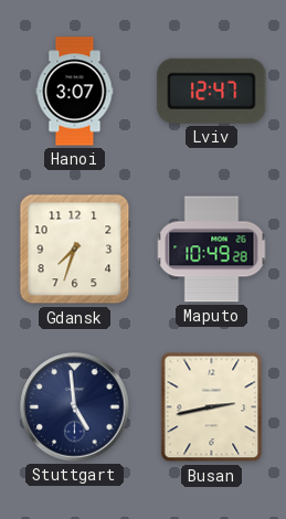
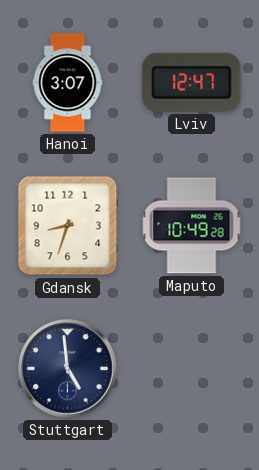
Gdansk: 7:33 -> 8:33 (68, 226)
Busan: 2:43 -> none (212, 407)
